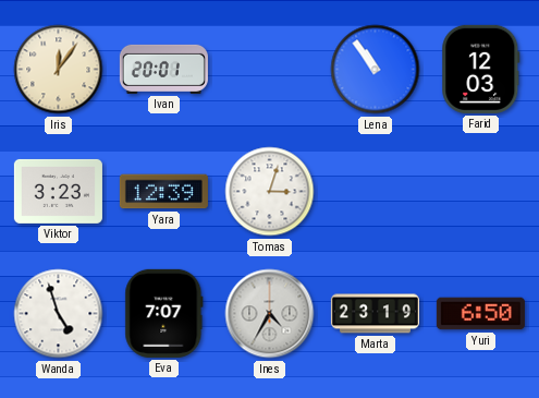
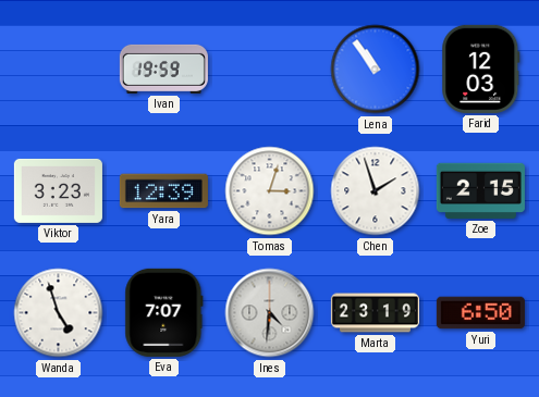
Iris: 12:06 -> none (59, 70)
Ivan: 20:01 -> 19:59 (163, 69)
Chen: none -> 1:57 (376, 191)
Zoe: none -> 2:15 (480, 190)
Ines: 4:35 -> 4:31 (270, 313)
